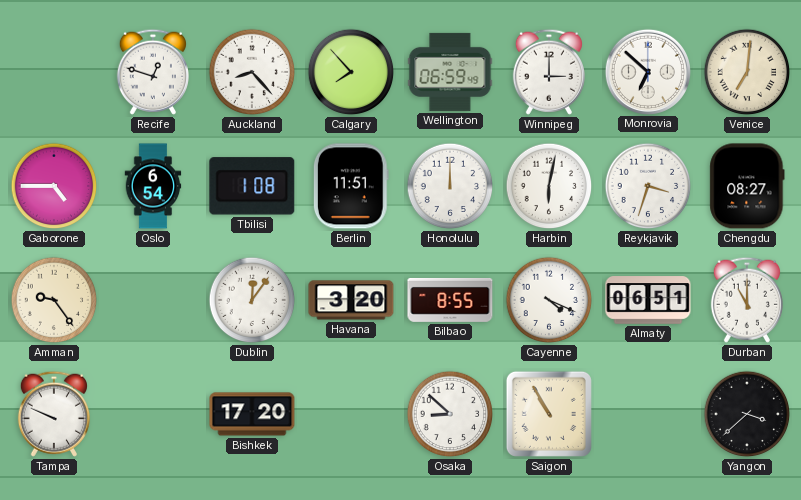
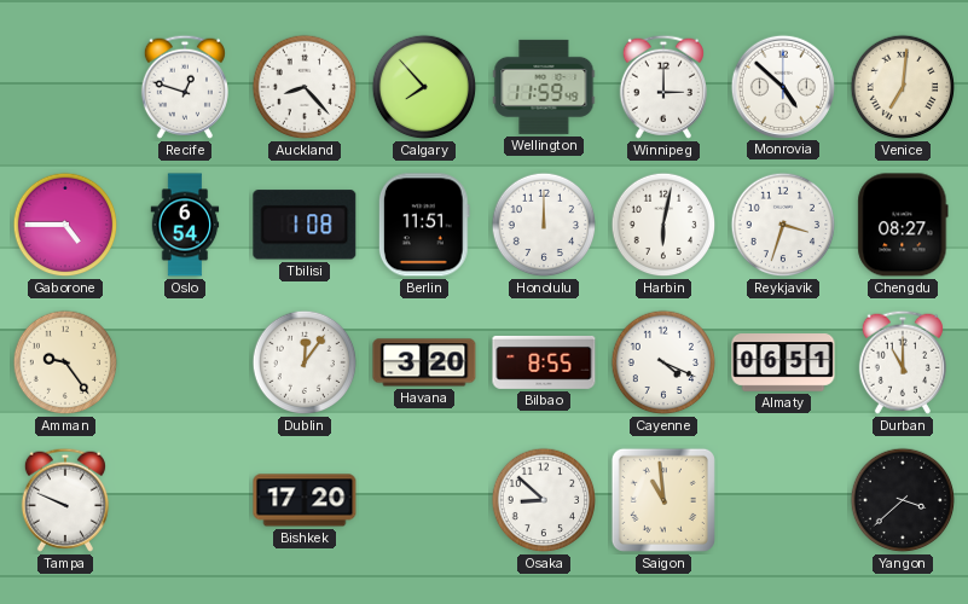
Wellington: 06:59 -> 11:59 (544, 87)
Monrovia: 6:52 -> 4:52 (782, 86)
Saigon: 10:55 -> 10:59 (663, 500)
